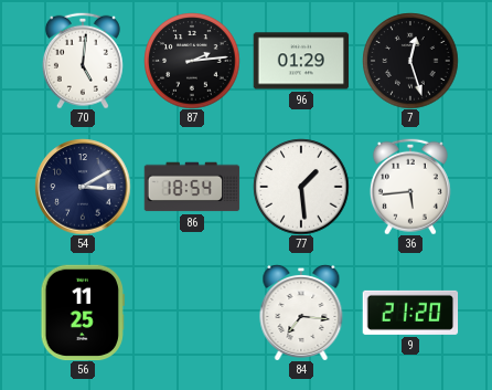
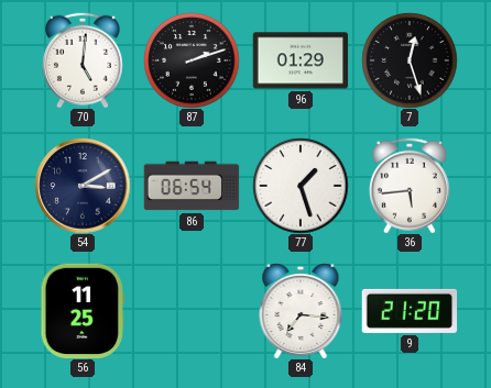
87: 2:14 -> 2:12 (192, 60)
86: 18:54 -> 06:54 (192, 186)
77: 1:29 -> 1:27 (301, 186)
